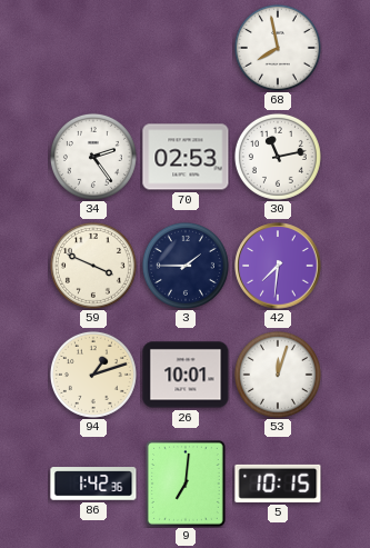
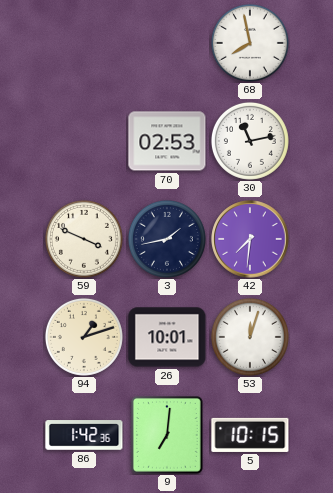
34: 2:24 -> none (93, 157)
3: 1:45 -> 1:43 (167, 239)
